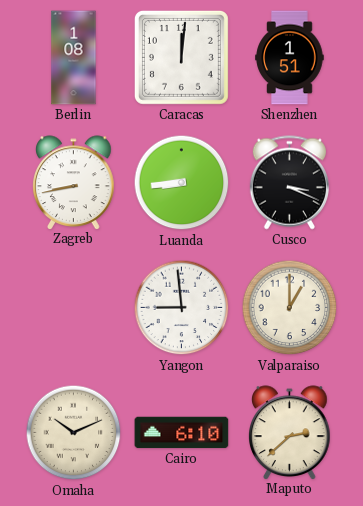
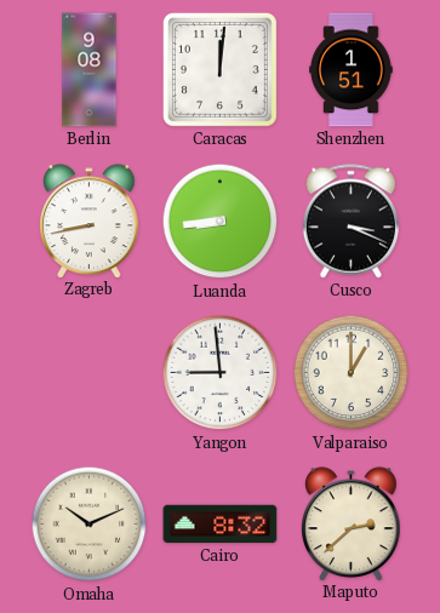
Berlin: 1:08 -> 9:08 (90, 70)
Cairo: 6:10 -> 8:32 (221, 525)
